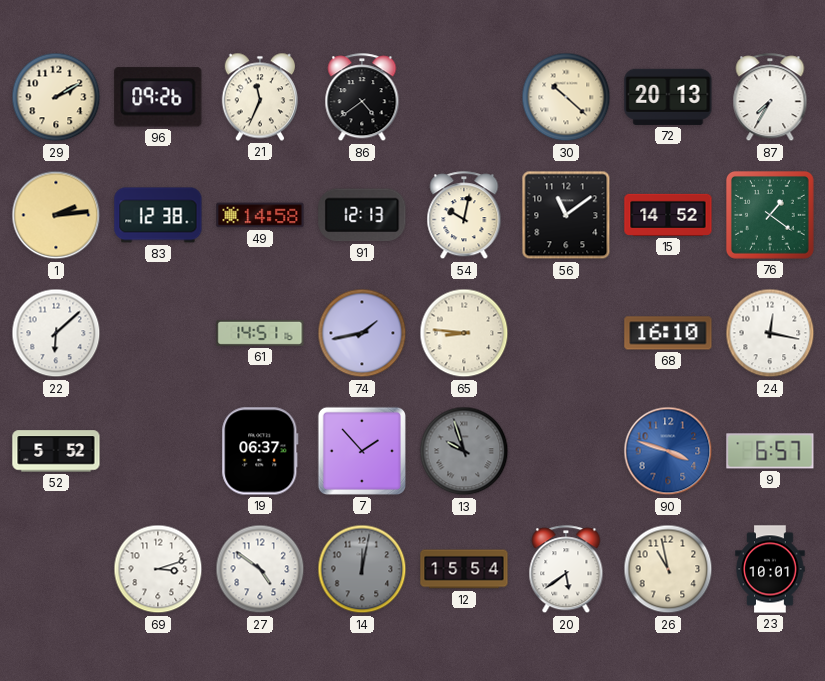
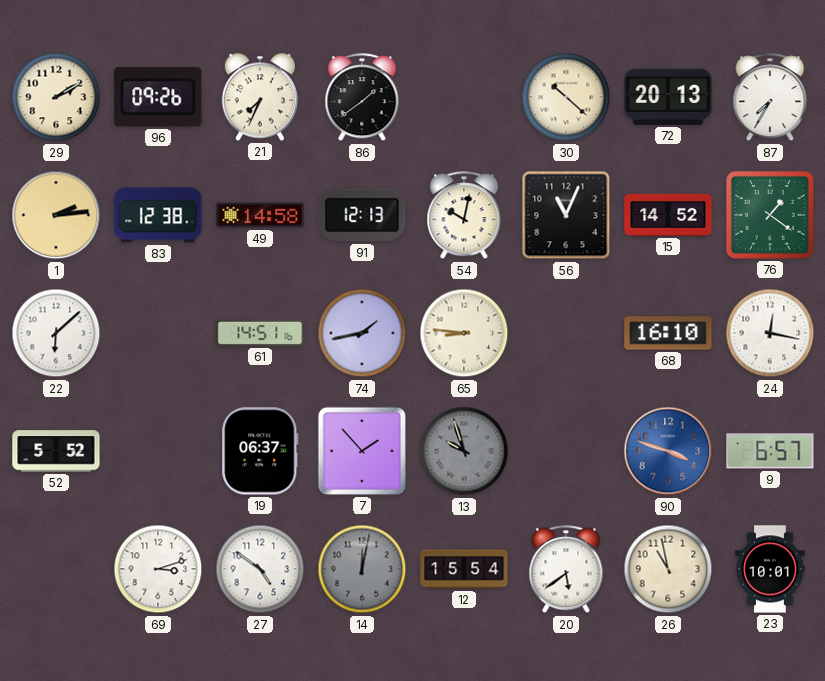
21: 11:34 -> 7:34 (259, 97)
86: 4:39 -> 1:39 (362, 98)
56: 11:09 -> 11:04 (566, 215)
